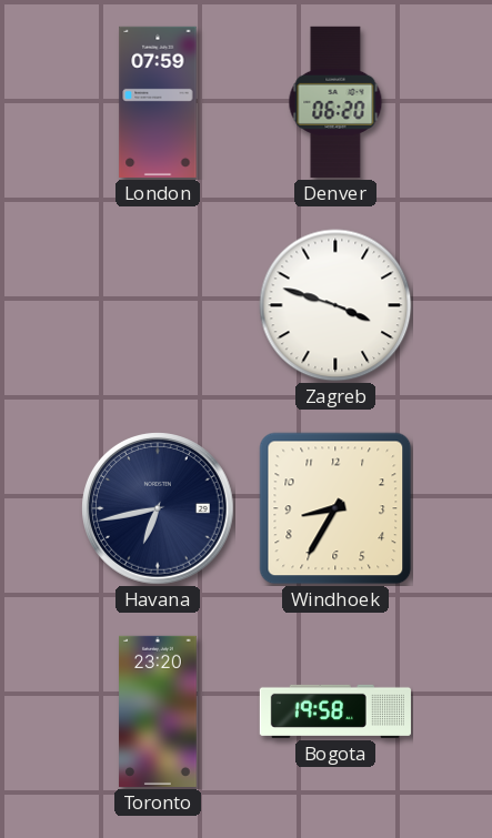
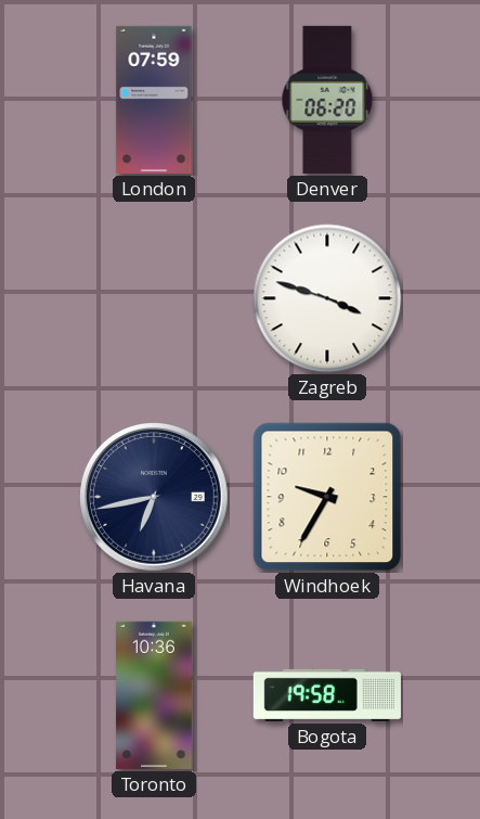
Windhoek: 8:35 -> 9:35 (327, 497)
Toronto: 23:20 -> 10:36 (154, 695)
